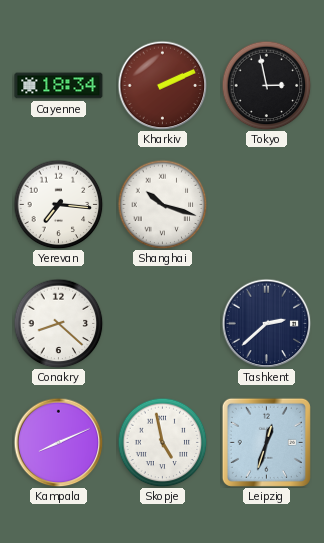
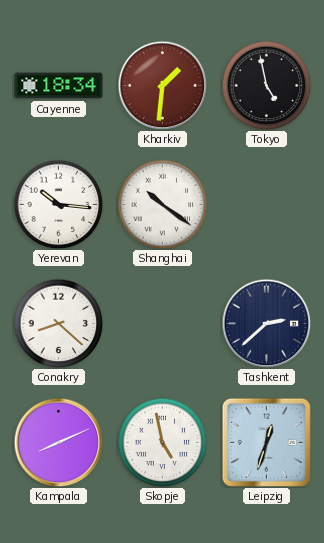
Kharkiv: 2:11 -> 1:31 (162, 85)
Tokyo: 2:58 -> 4:58 (266, 85)
Yerevan: 7:16 -> 10:16 (58, 204)
Shanghai: 10:18 -> 10:21 (162, 204)
